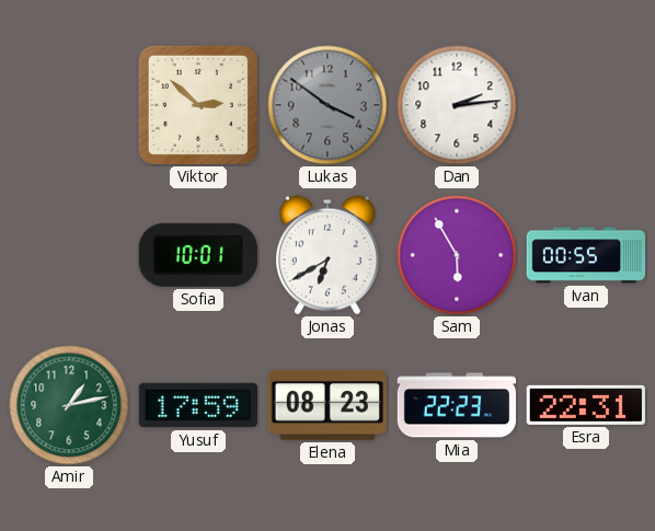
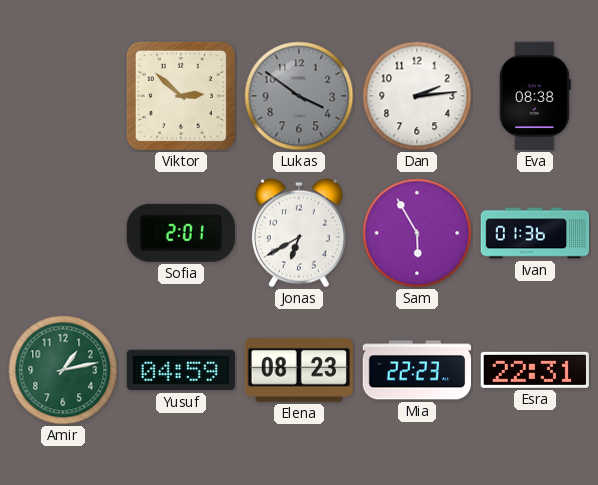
Eva: none -> 08:38 (535, 96)
Sofia: 10:01 -> 2:01 (181, 233)
Ivan: 00:55 -> 01:36 (535, 233)
Yusuf: 17:59 -> 04:59 (180, 370)
